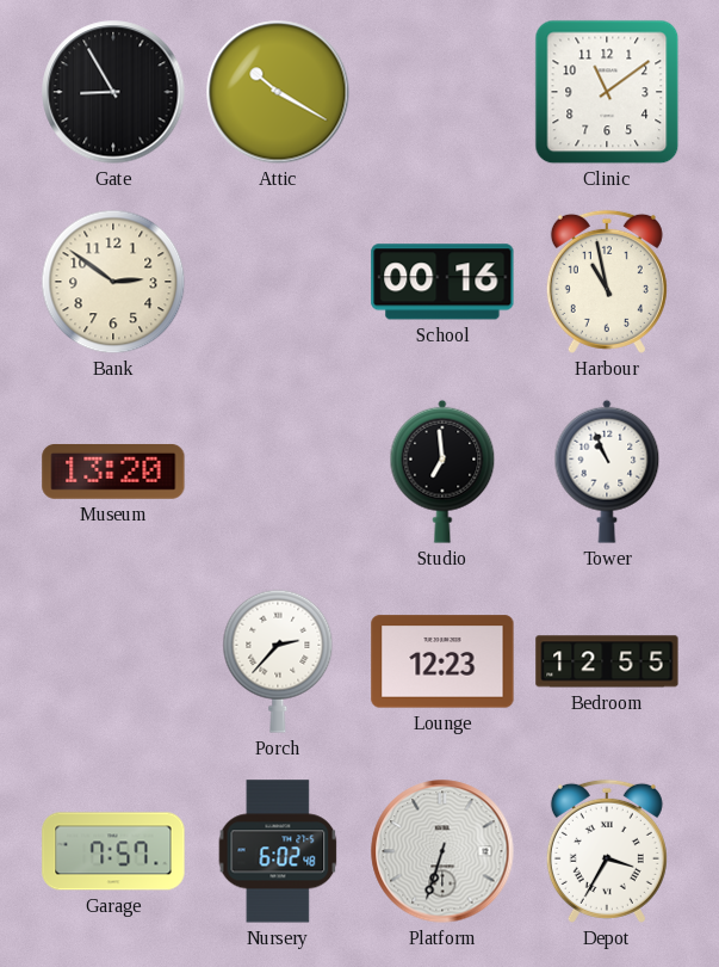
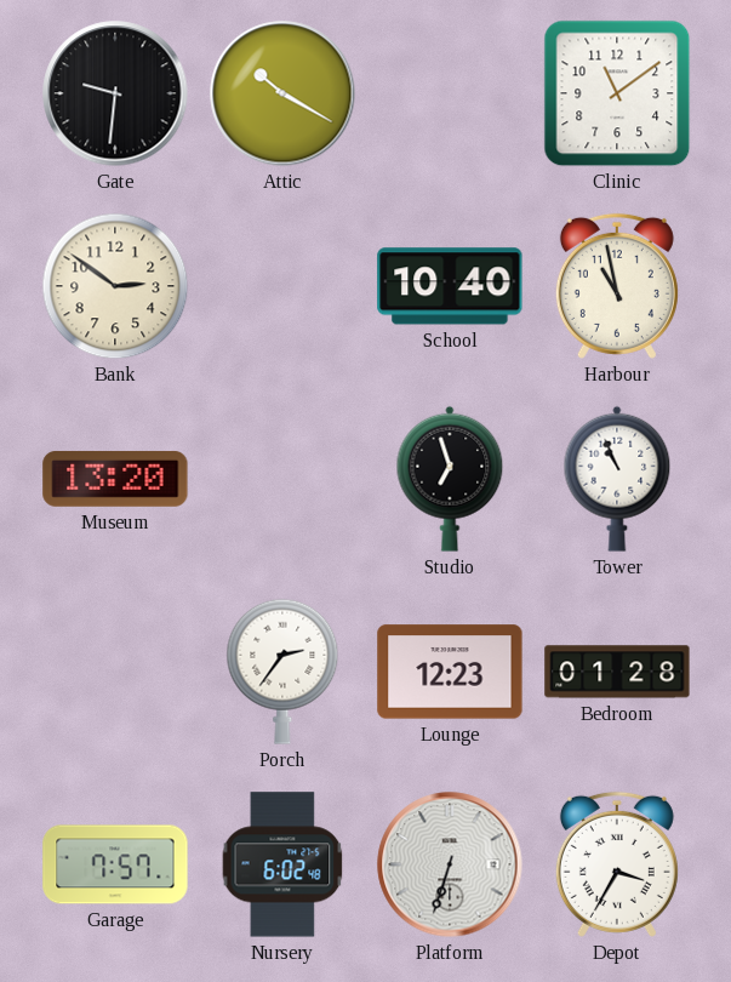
Gate: 8:55 -> 9:31 (115, 93)
School: 00:16 -> 10:40 (450, 286)
Studio: 6:59 -> 6:57 (450, 479)
Porch: 2:37 -> 2:36 (282, 672)
Bedroom: 12:55 -> 01:28 (617, 672)
